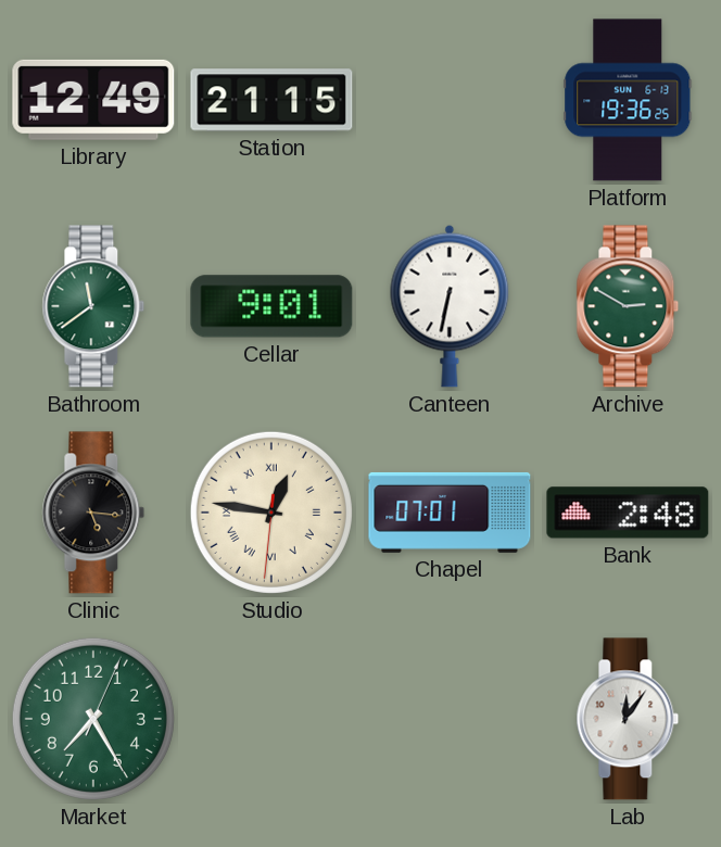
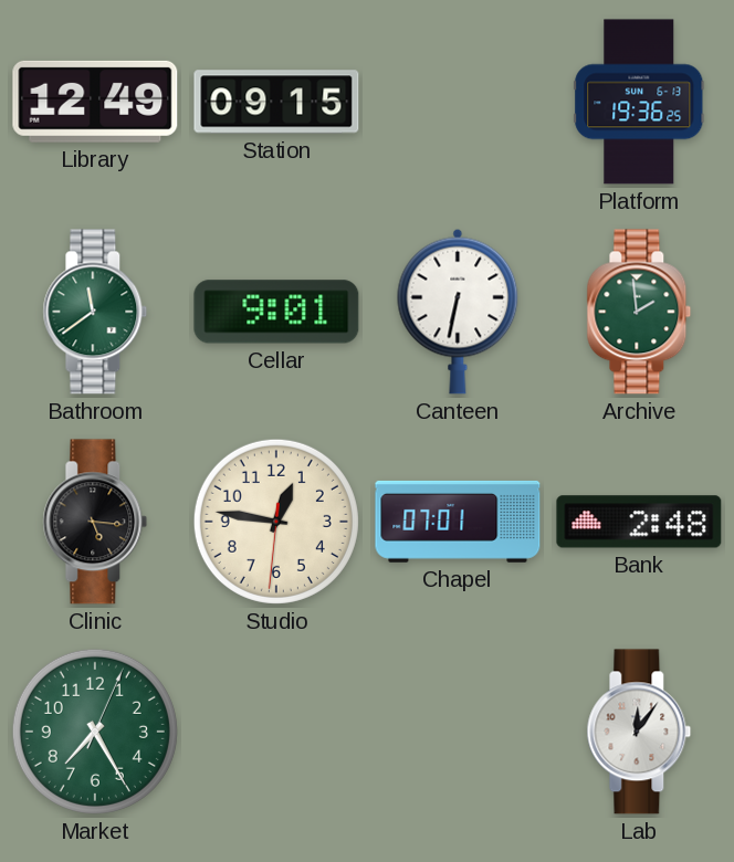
Station: 21:15 -> 09:15 (276, 102)
Archive: 2:50 -> 1:59 (639, 312)
Studio numerals: Roman -> Arabic (276, 522)
